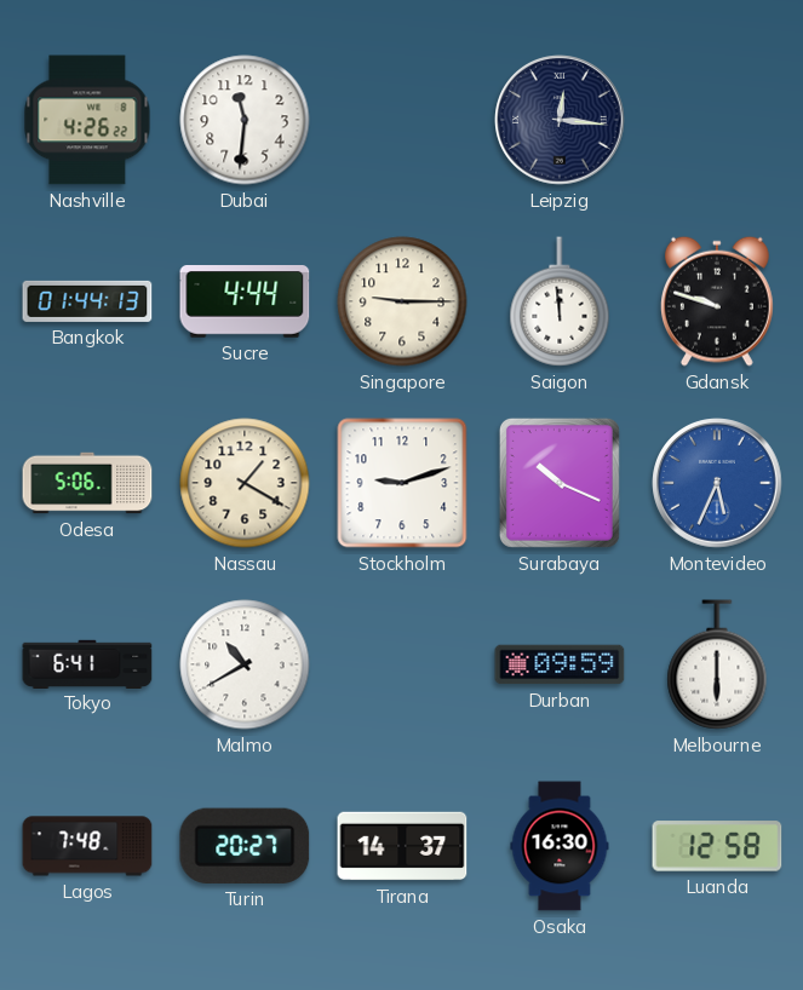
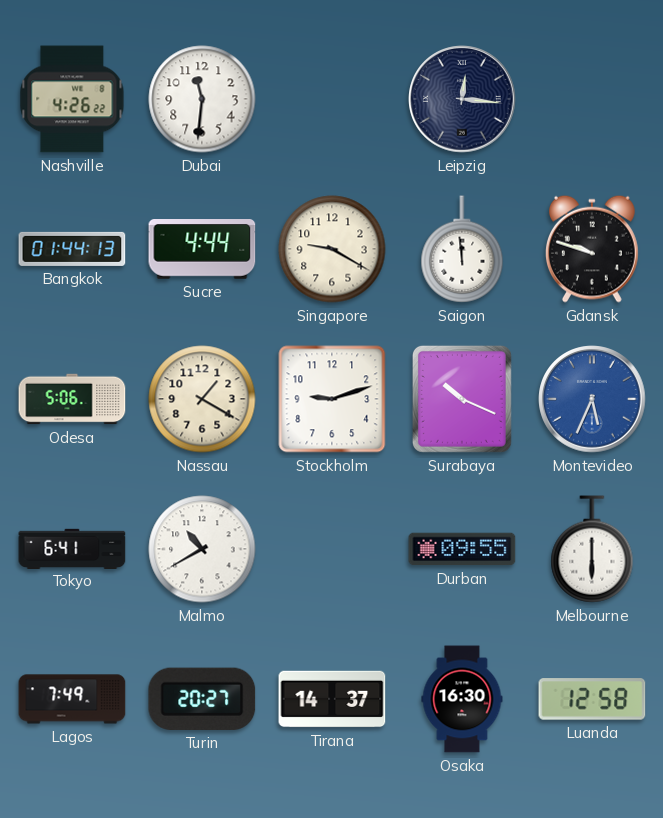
Singapore: 9:15 -> 9:20 (332, 249)
Durban: 09:59 -> 09:55 (462, 549)
Lagos: 7:48 -> 7:49 (72, 699)
